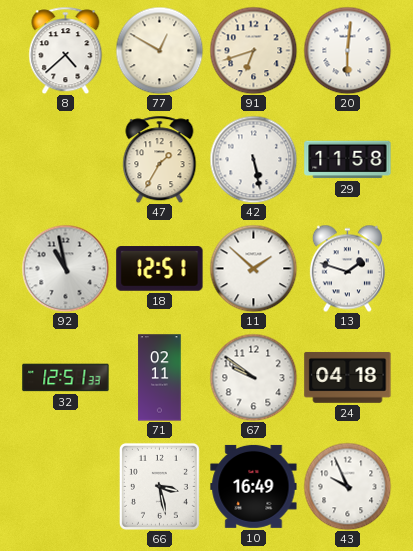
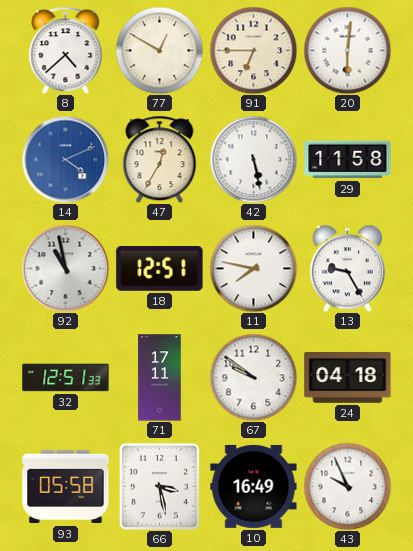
91: 6:42 -> 6:45 (253, 50)
14: none -> 4:11 (65, 159)
47: 1:35 -> 12:35 (160, 159)
11: 1:52 -> 7:47 (253, 268)
13: 1:48 -> 9:25 (347, 268)
71: 02:11 -> 17:11 (160, 378)
93: none -> 05:58 (66, 487)
